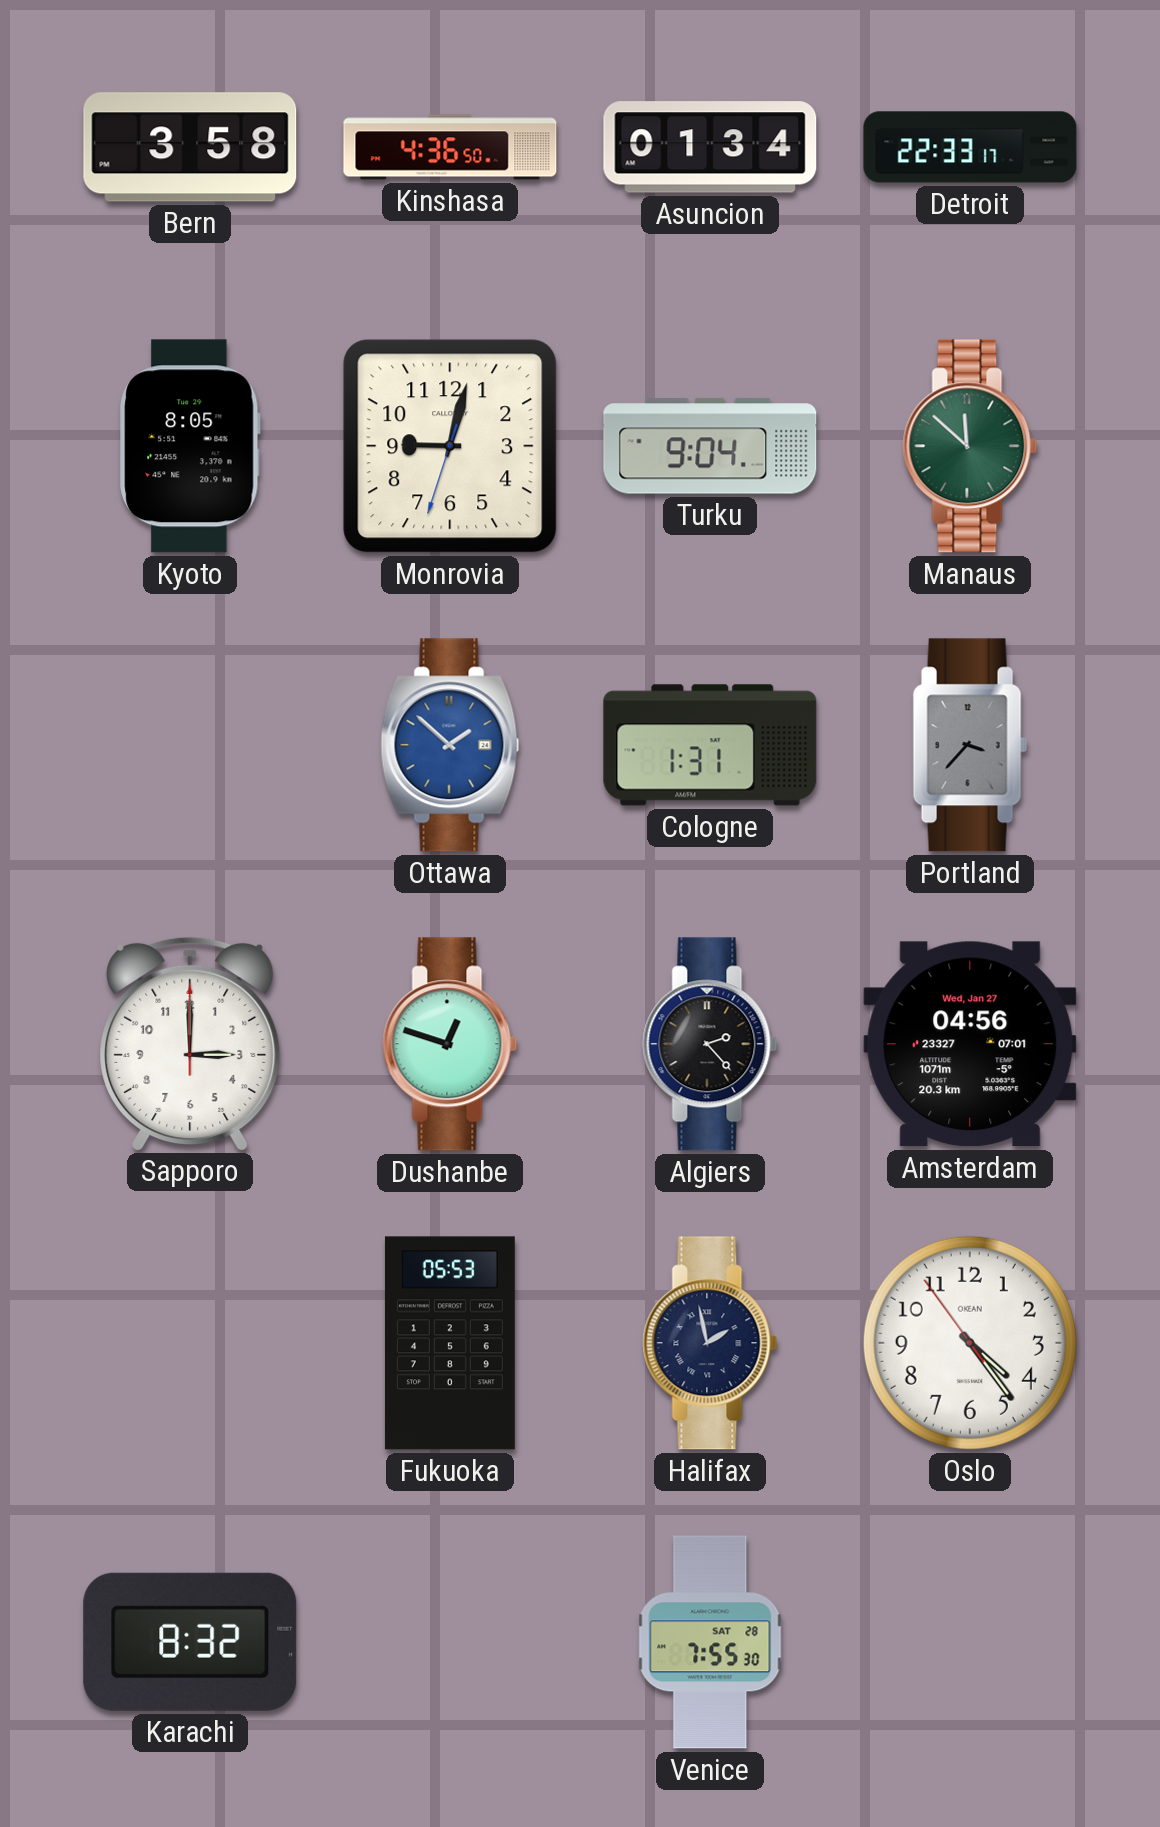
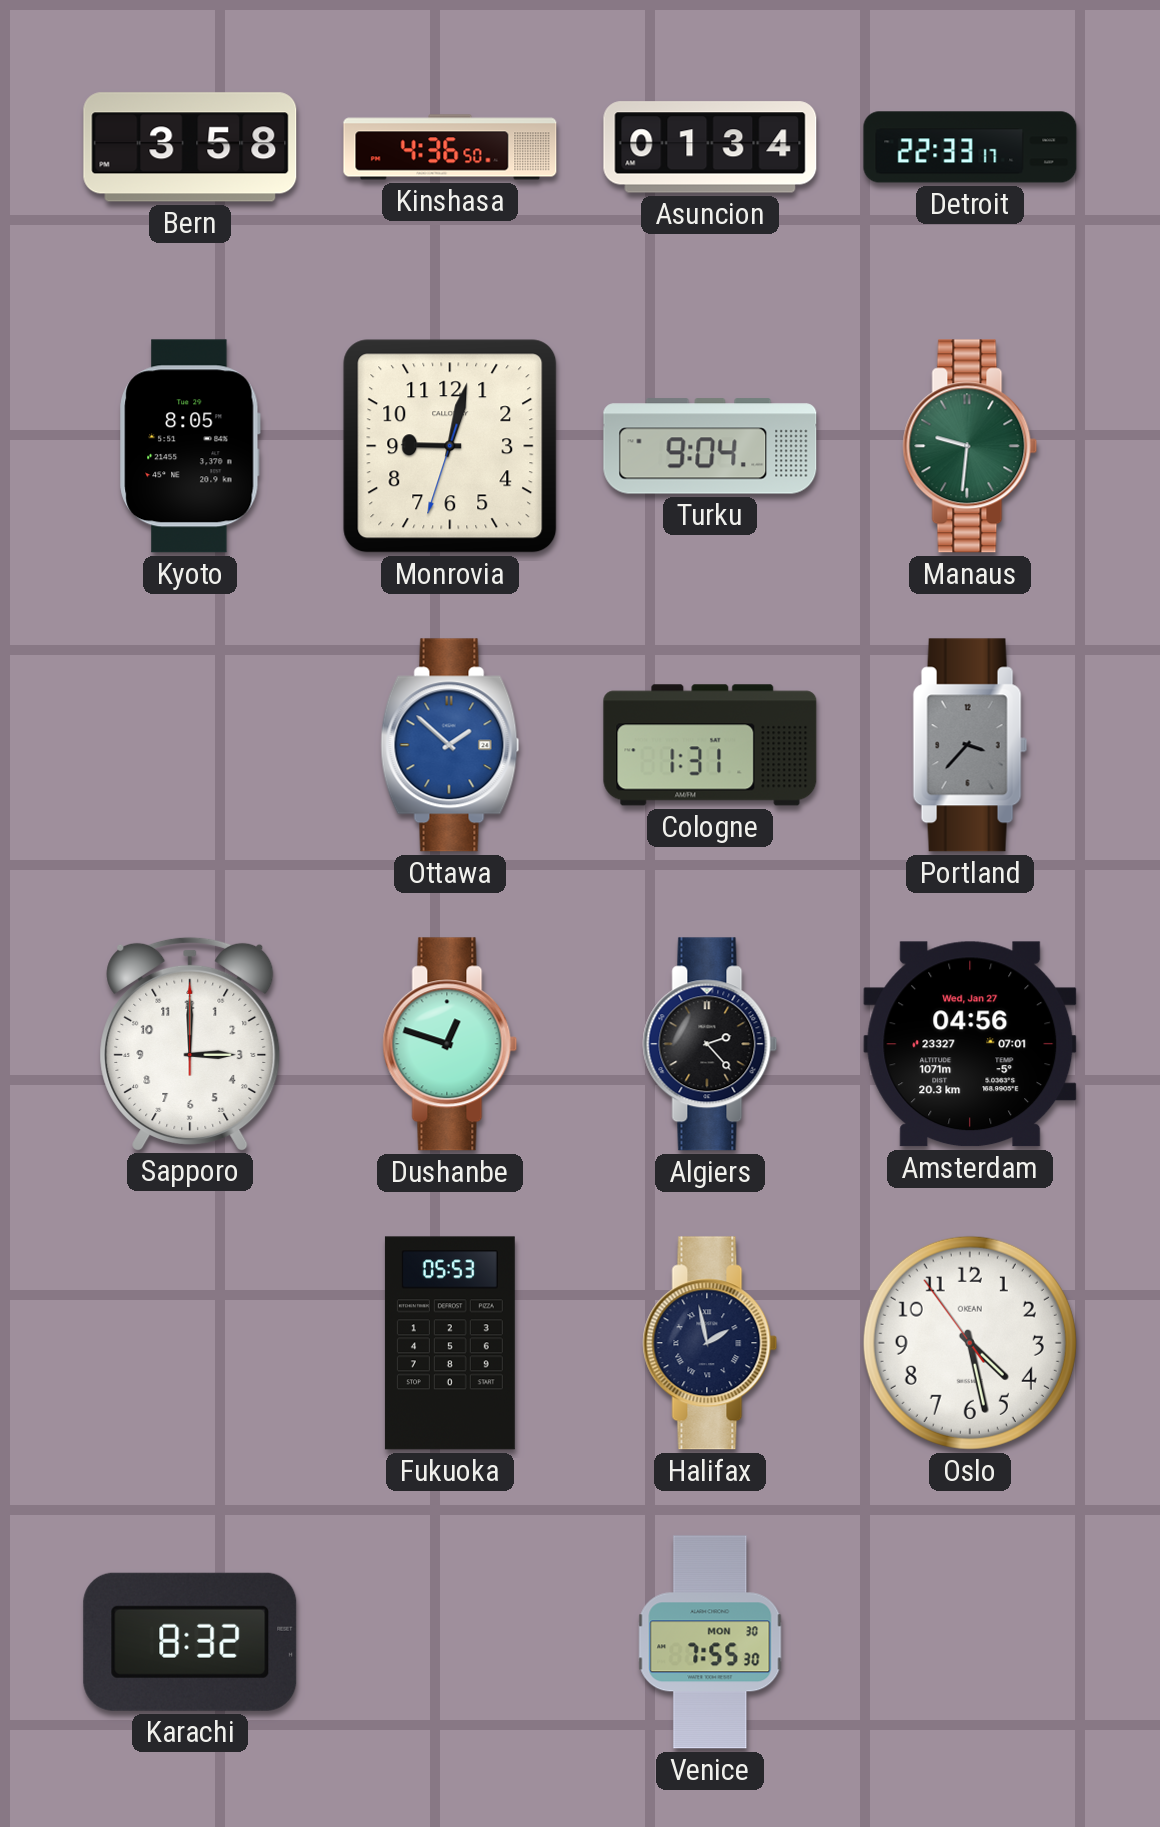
Manaus: 11:52 -> 9:31 (970, 446)
Oslo: 4:23 -> 4:27 (970, 1343)
Venice date: SAT 28 -> MON 30 (710, 1642)
